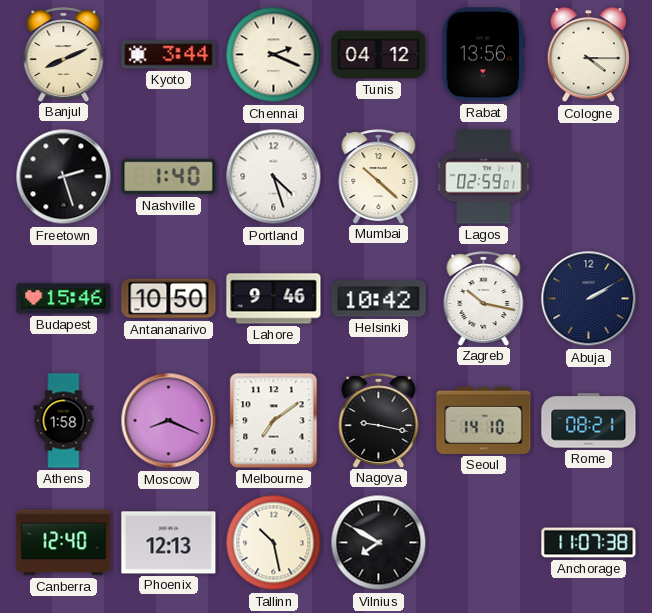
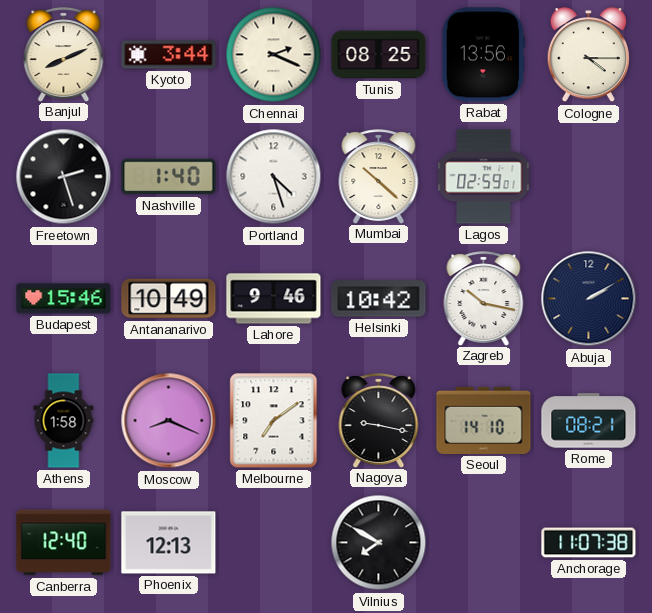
Tunis: 04:12 -> 08:25 (379, 55)
Antananarivo: 10:50 -> 10:49 (169, 299)
Tallinn: 10:28 -> none (274, 543)
